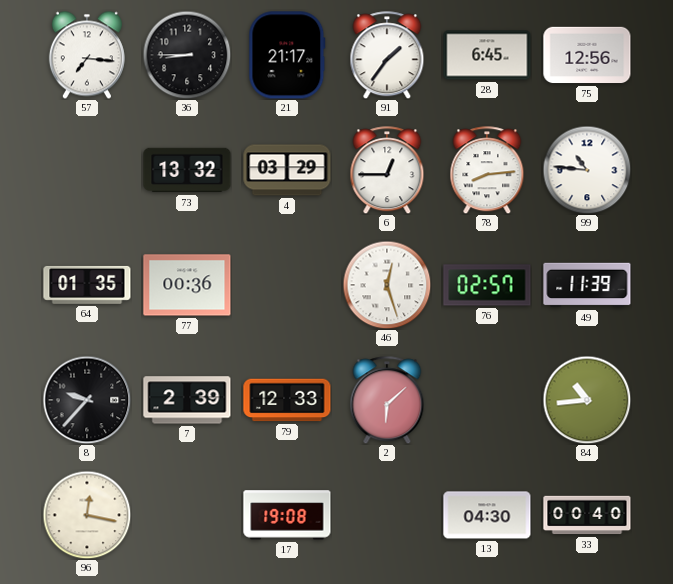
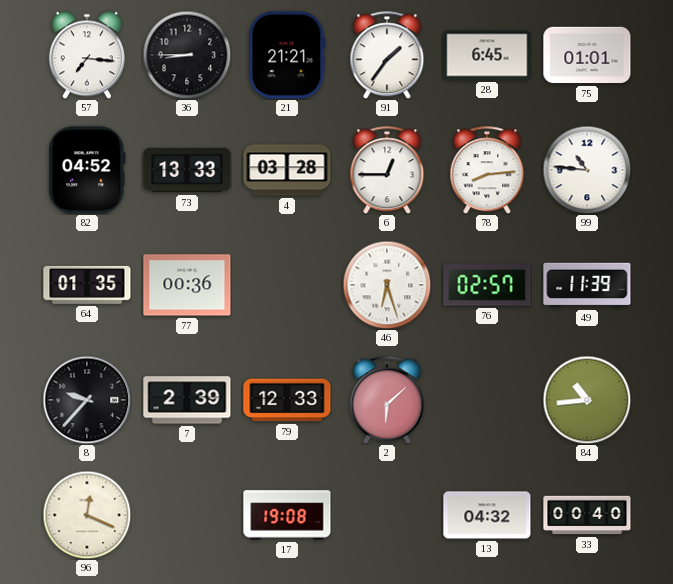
21: 21:17 -> 21:21 (287, 55)
75: 12:56 -> 01:01 (587, 55)
82: none -> 04:52 (87, 170)
73: 13:32 -> 13:33 (187, 170)
4: 03:29 -> 03:28 (287, 170)
46: 12:27 -> 6:27 (387, 285)
96: 12:17 -> 12:19 (87, 515)
13: 04:30 -> 04:32 (487, 515)
